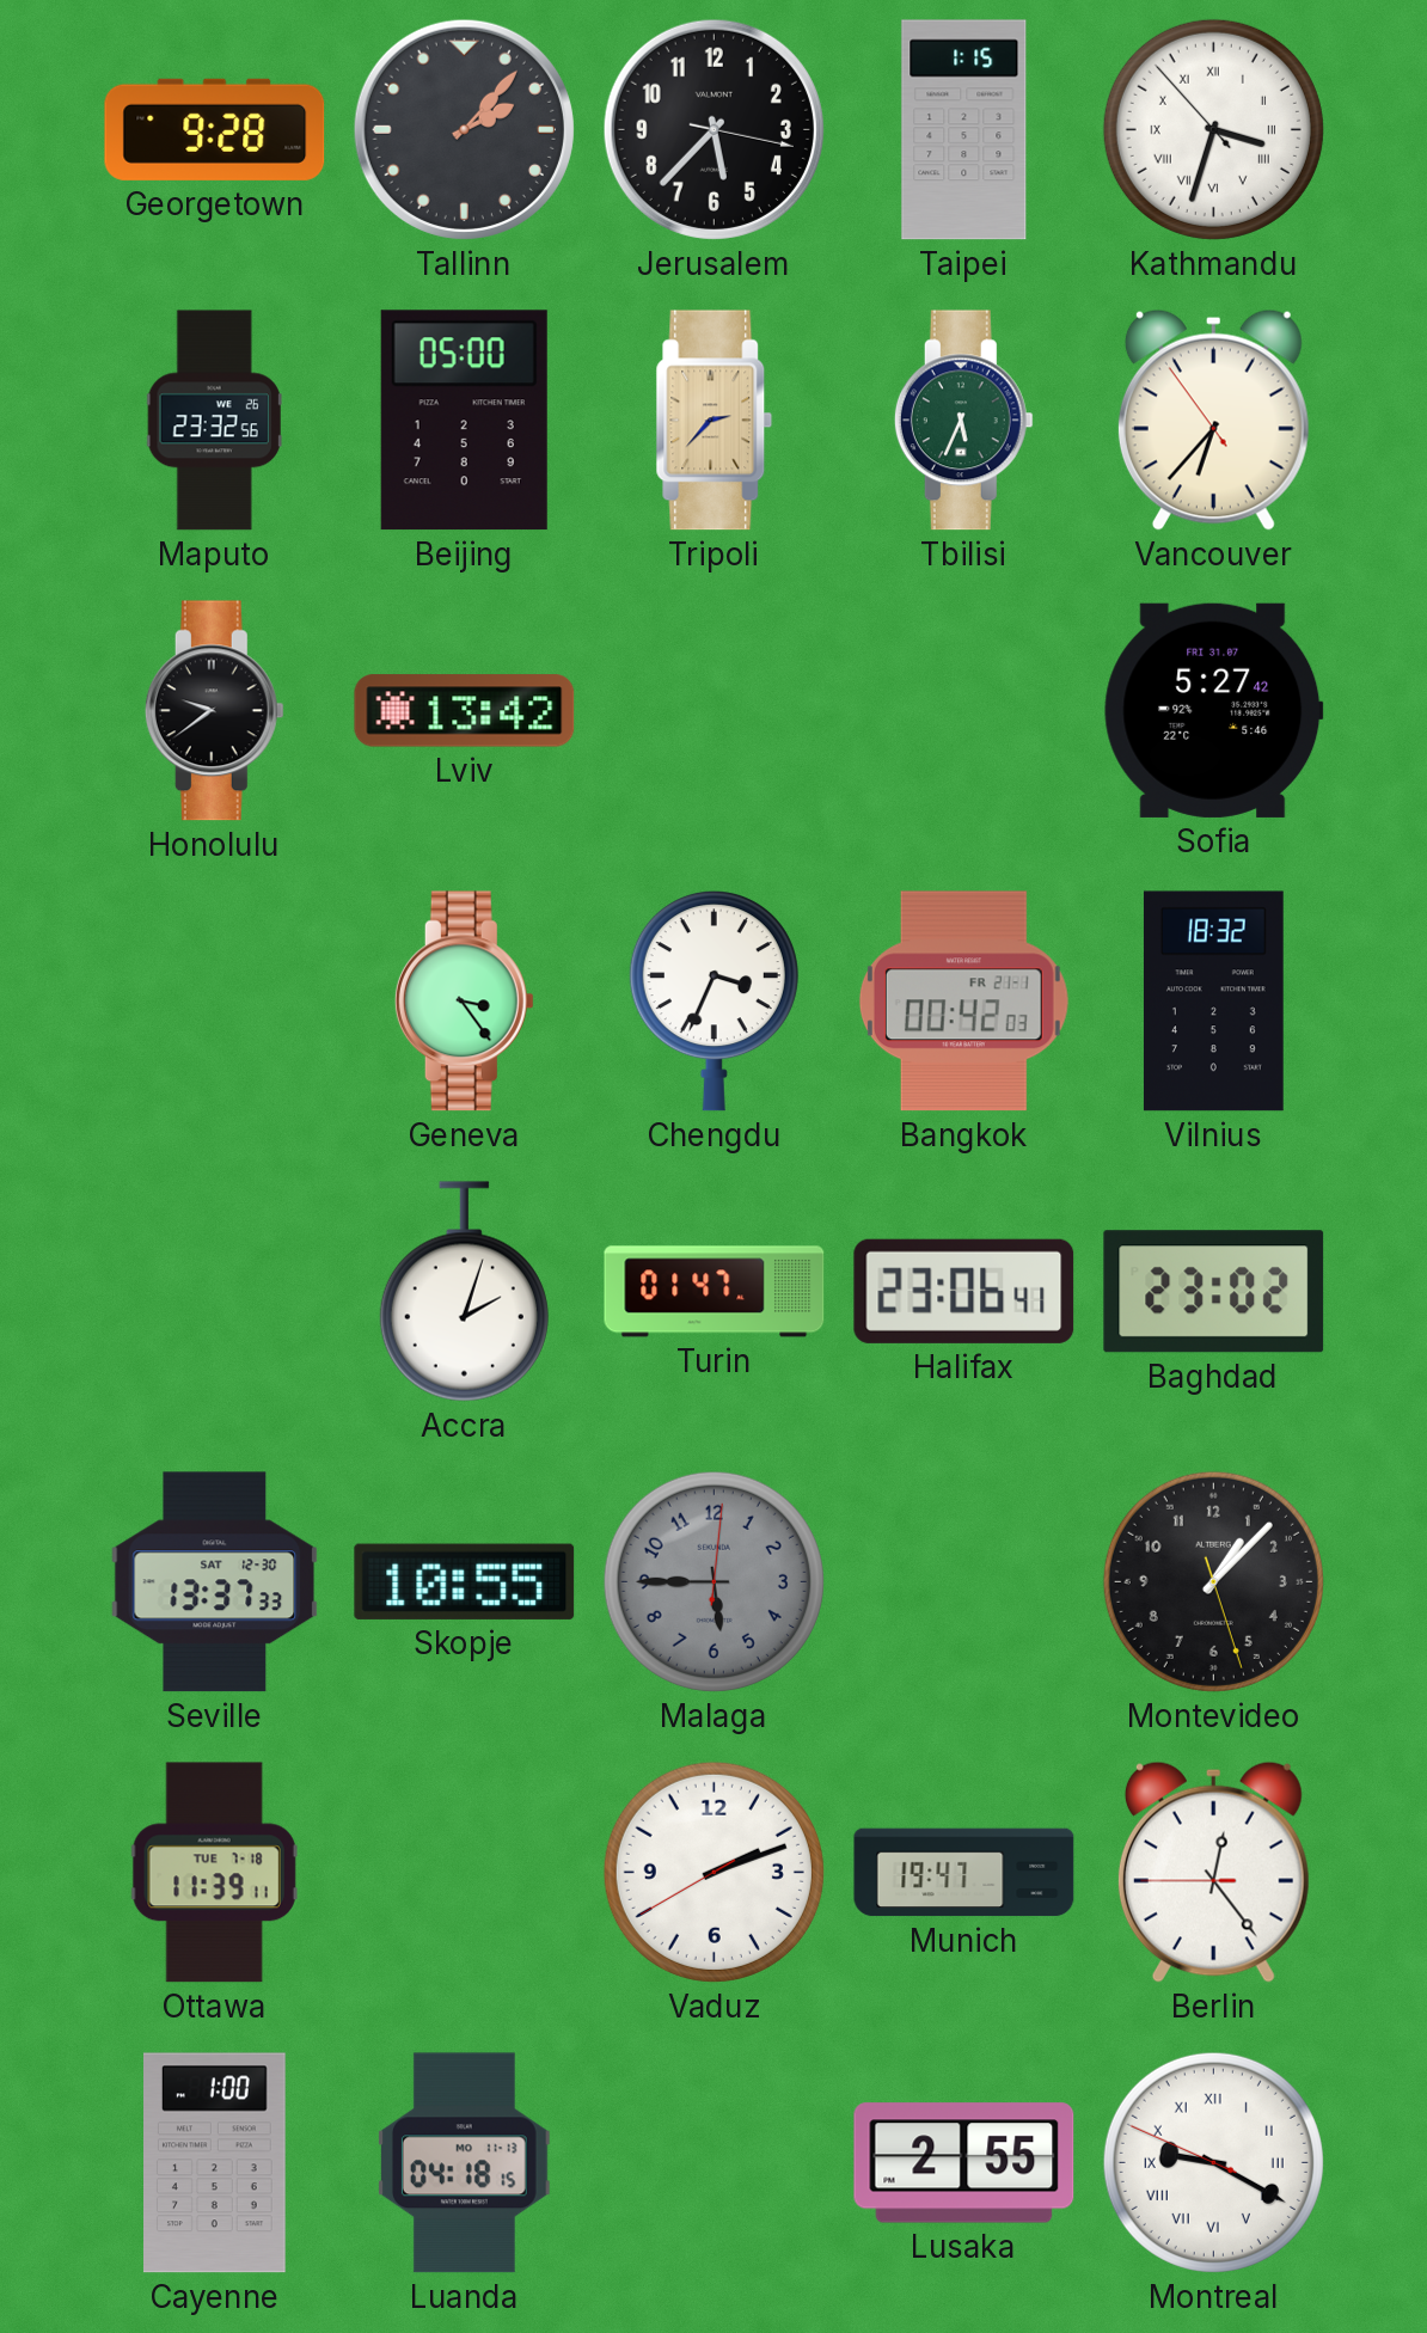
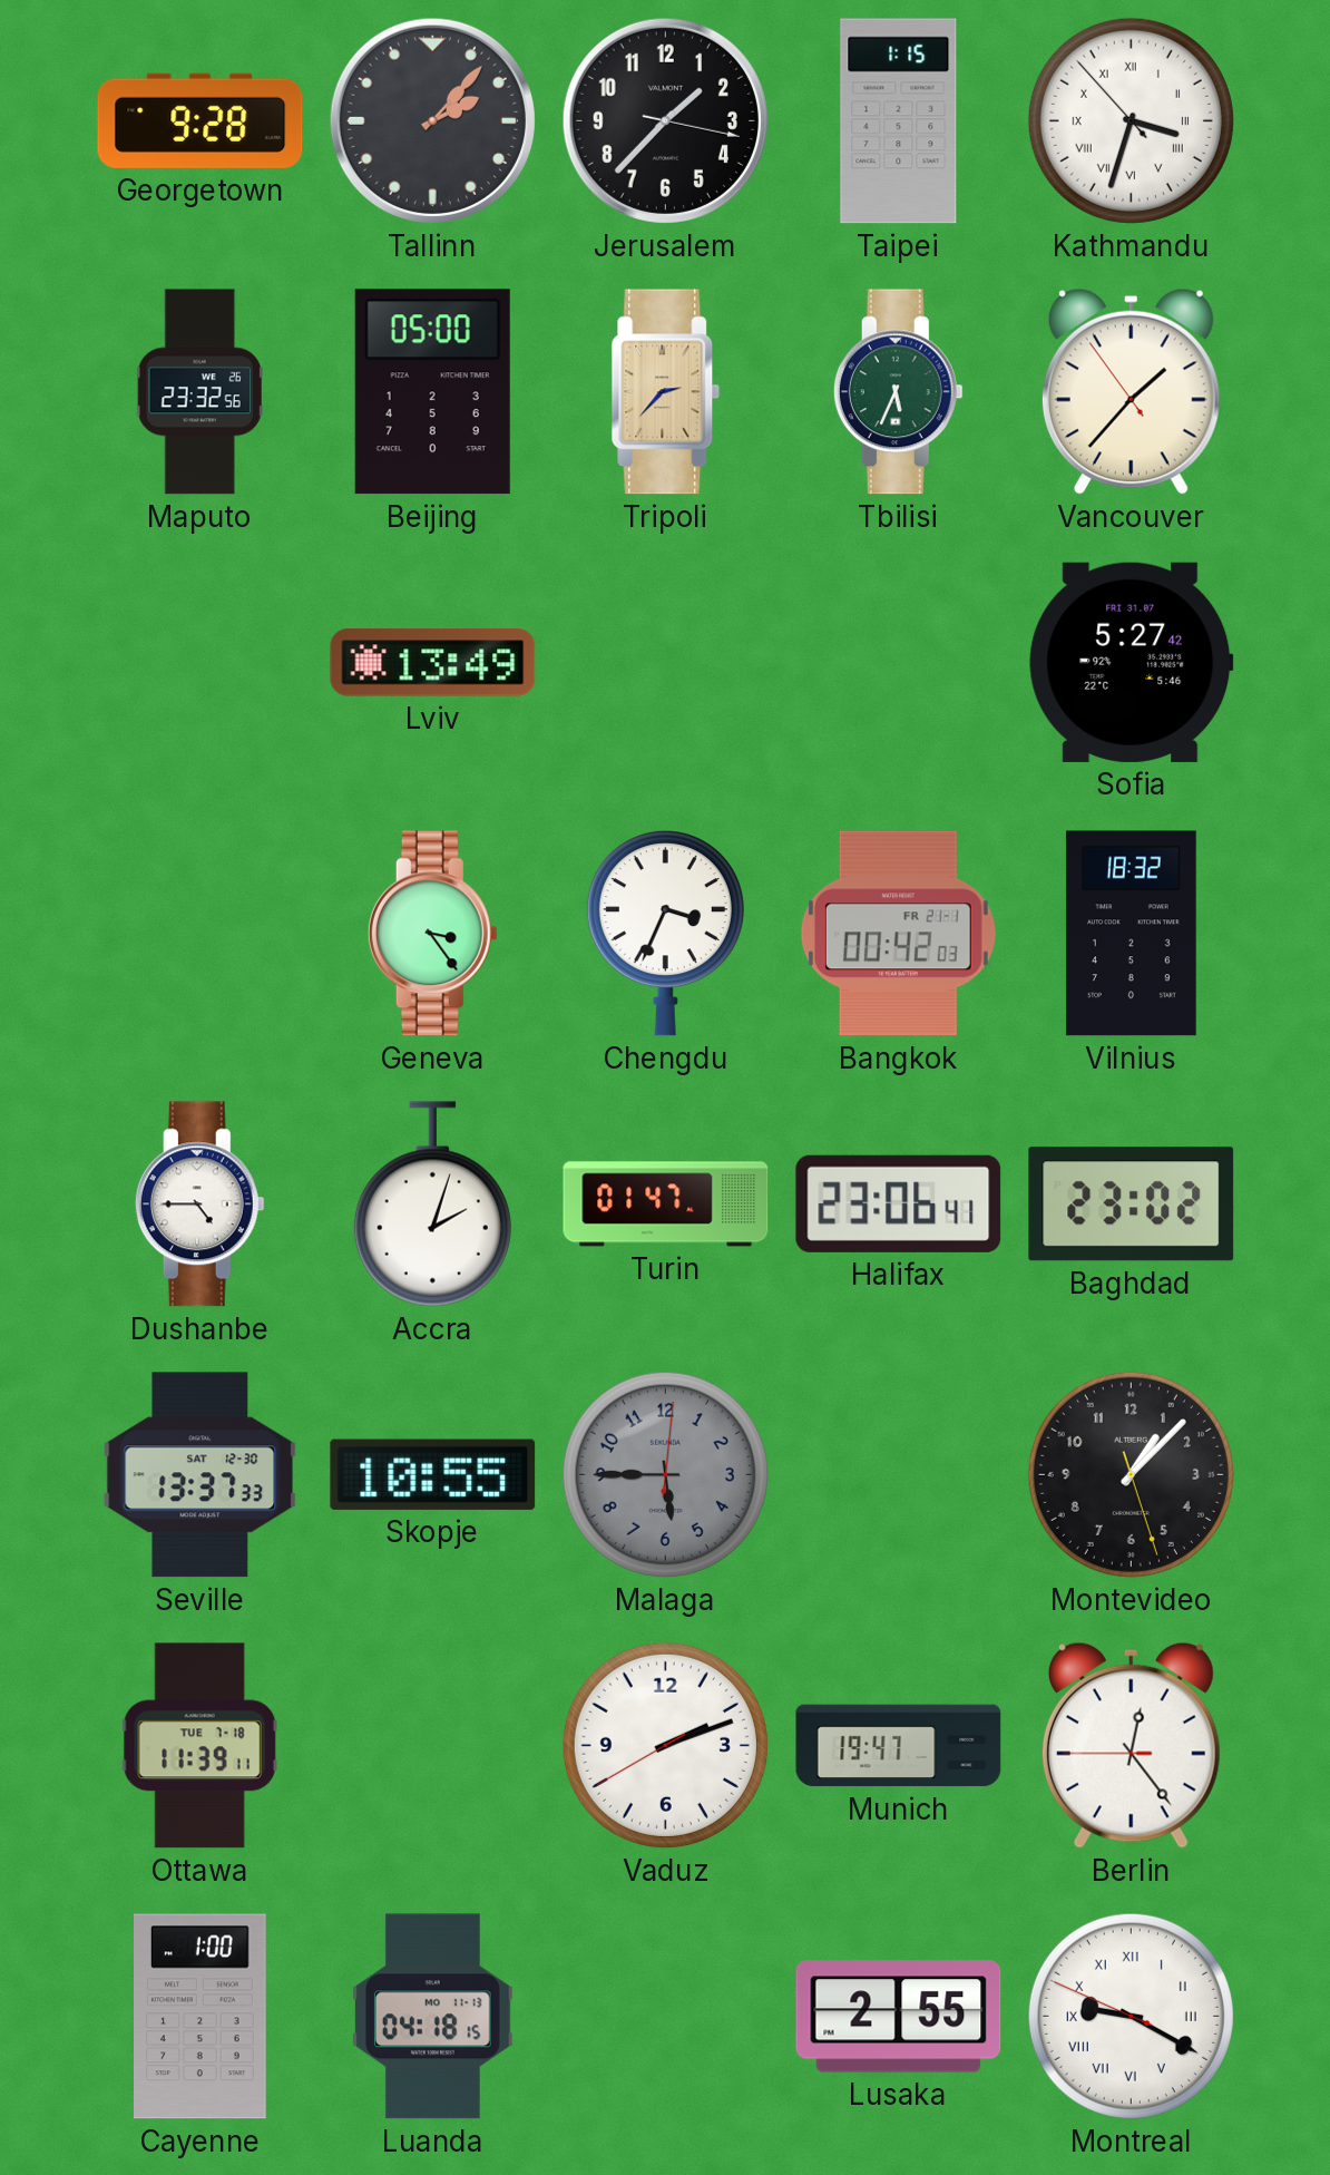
Jerusalem: 5:37 -> 1:37 (665, 120)
Vancouver: 6:36 -> 1:36 (1131, 391)
Honolulu: 9:39 -> none (214, 711)
Lviv: 13:42 -> 13:49 (433, 663)
Dushanbe: none -> 4:45 (199, 1204)
